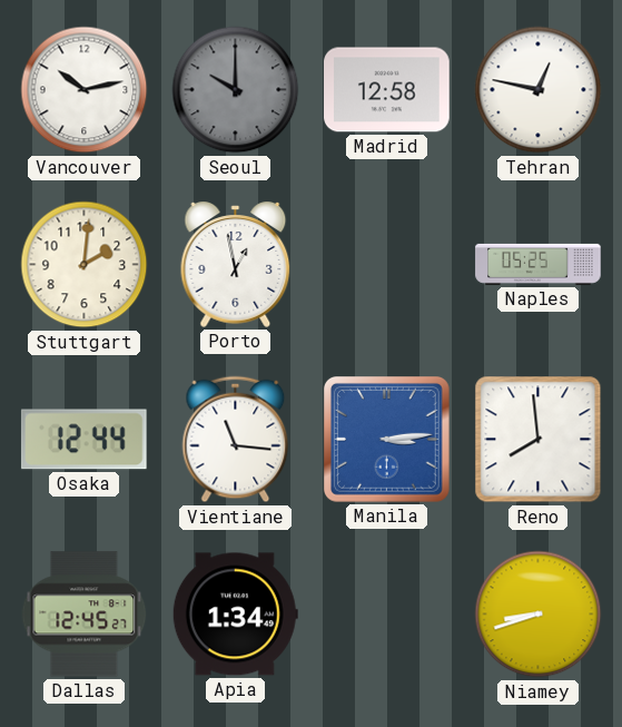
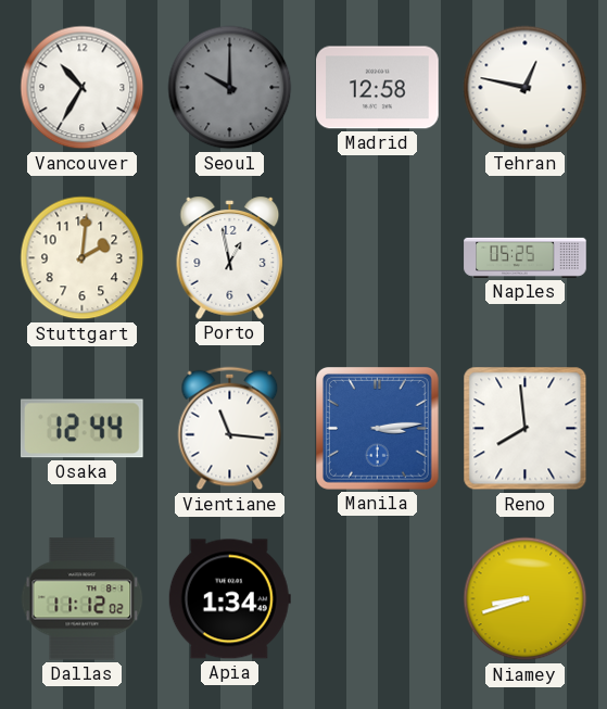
Vancouver: 10:13 -> 10:35 (83, 88)
Dallas: 12:45 -> 11:12 (83, 599)
